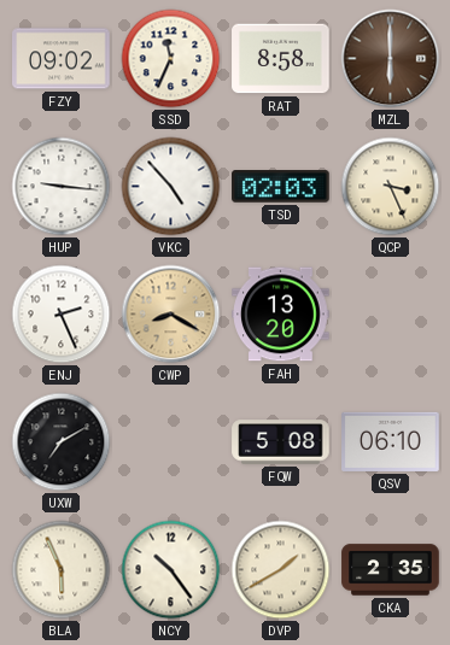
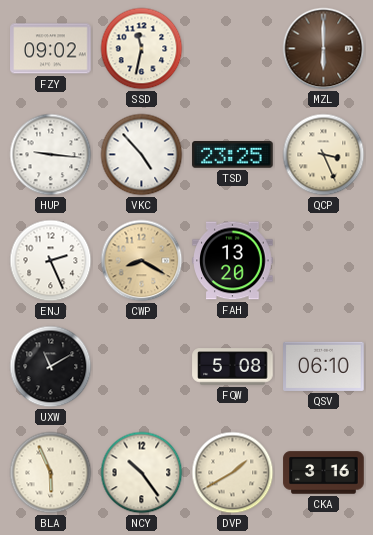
SSD: 11:34 -> 11:32 (142, 49)
RAT: 8:58 -> none (281, 59)
TSD: 02:03 -> 23:25 (233, 155)
UXW: 7:10 -> 11:10 (51, 367)
CKA: 2:35 -> 3:16 (324, 473)
